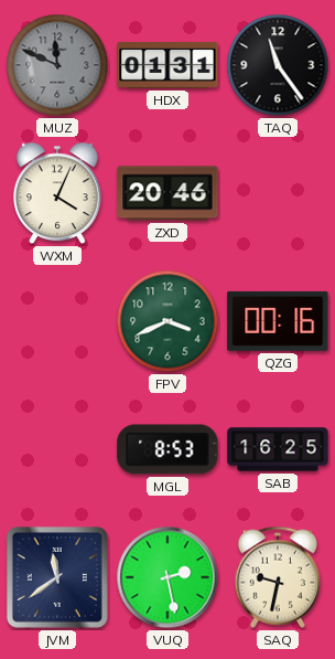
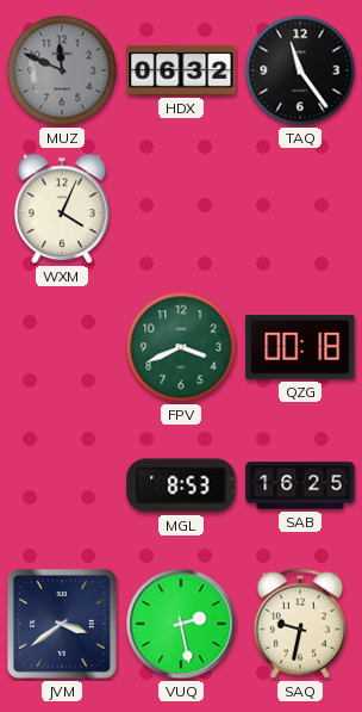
HDX: 01:31 -> 06:32 (181, 70)
ZXD: 20:46 -> none (167, 193)
QZG: 00:16 -> 00:18 (300, 347)
JVM: 11:39 -> 3:39 (62, 624)
